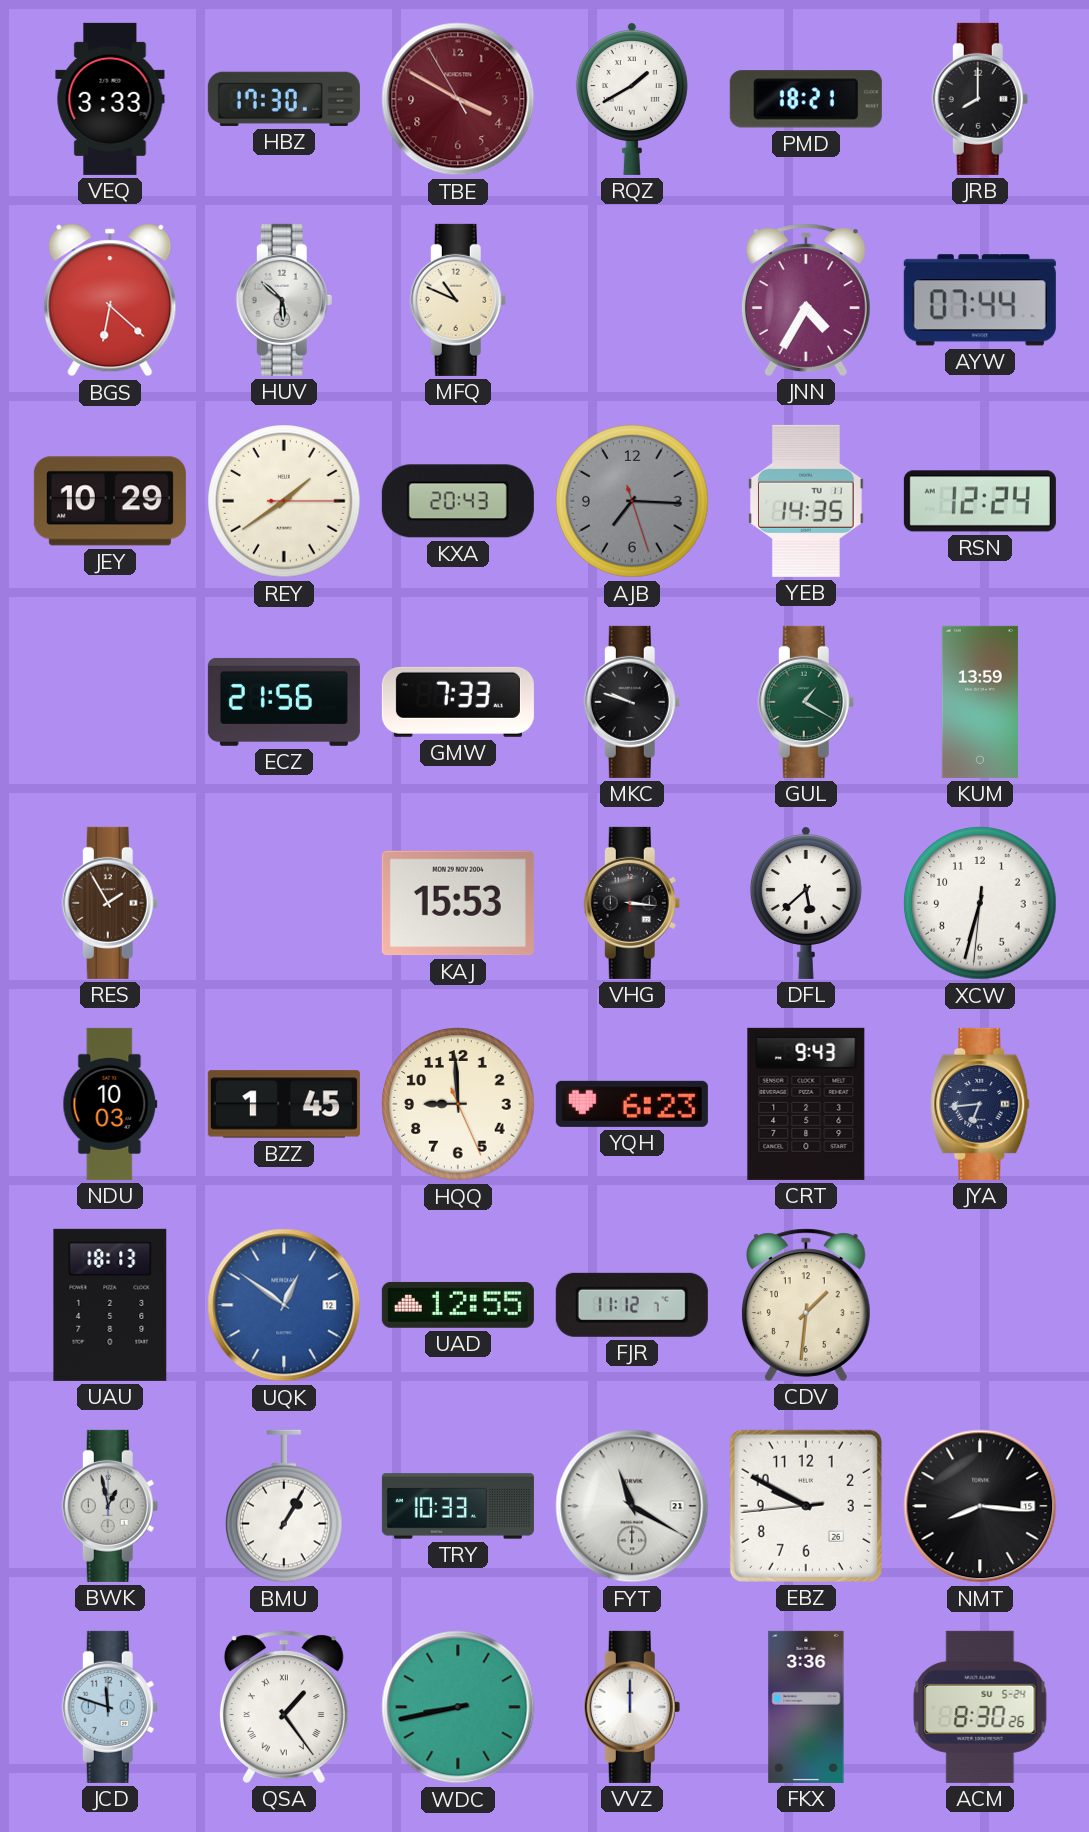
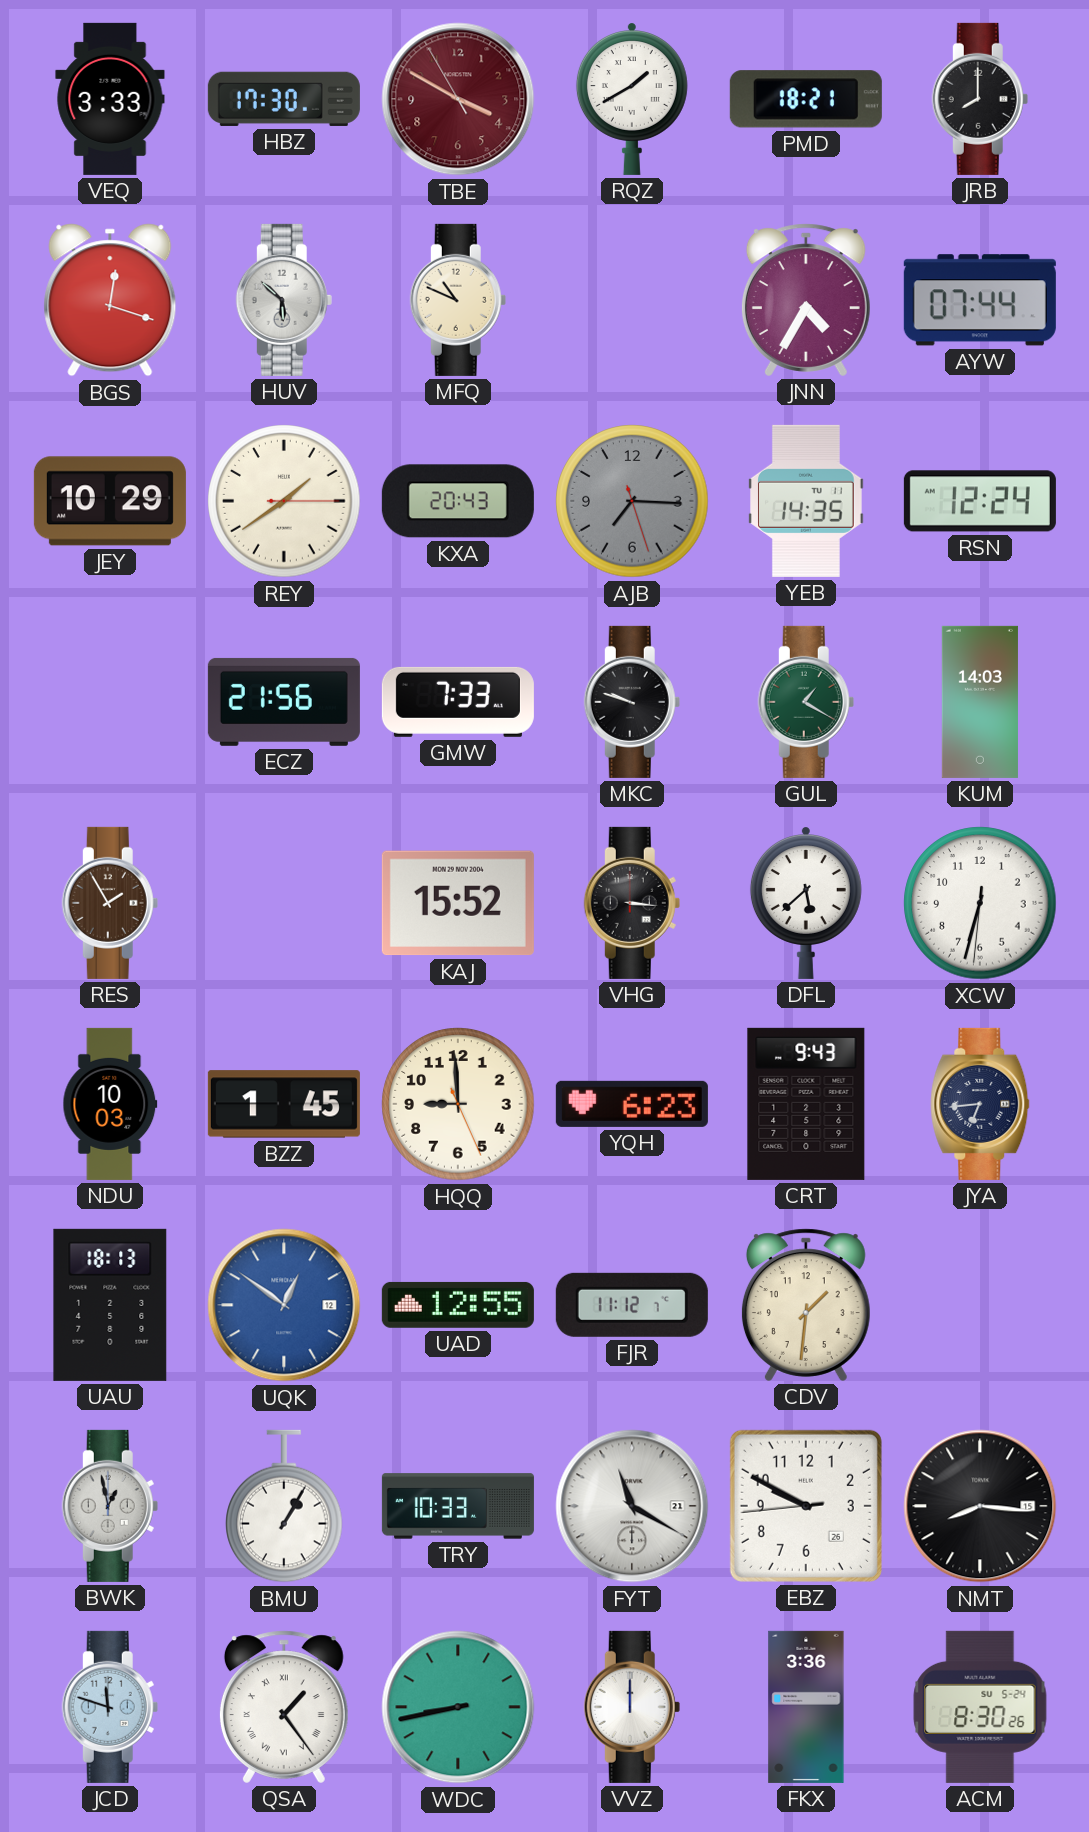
BGS: 6:22 -> 12:18 (110, 300)
KUM: 13:59 -> 14:03 (980, 702)
KAJ: 15:53 -> 15:52 (458, 903)
